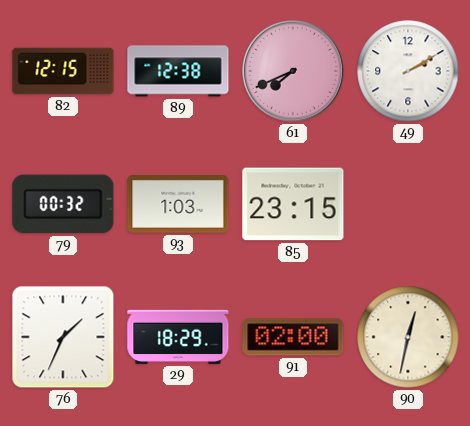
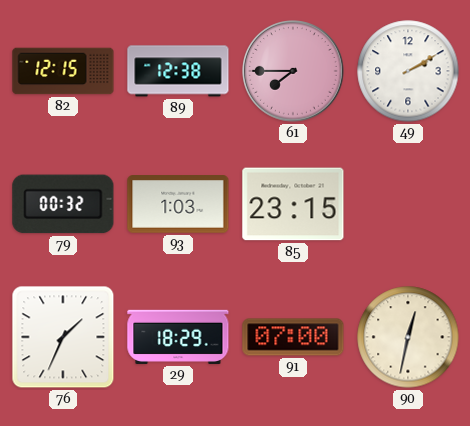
61: 7:41 -> 7:45 (294, 72)
91: 02:00 -> 07:00 (293, 337)
